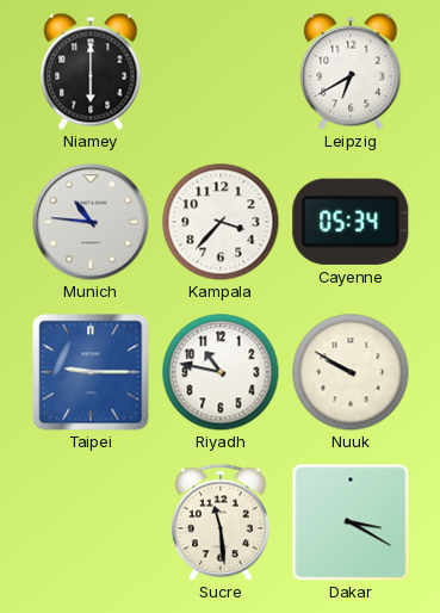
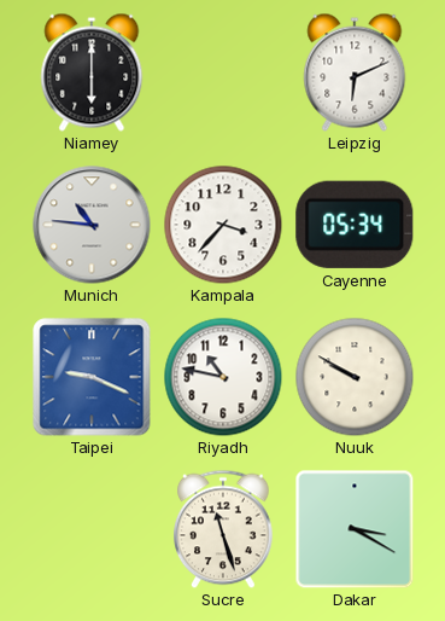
Leipzig: 6:40 -> 6:11 (355, 72)
Taipei: 9:15 -> 9:19 (92, 377)
Sucre: 11:29 -> 11:27 (224, 529)
